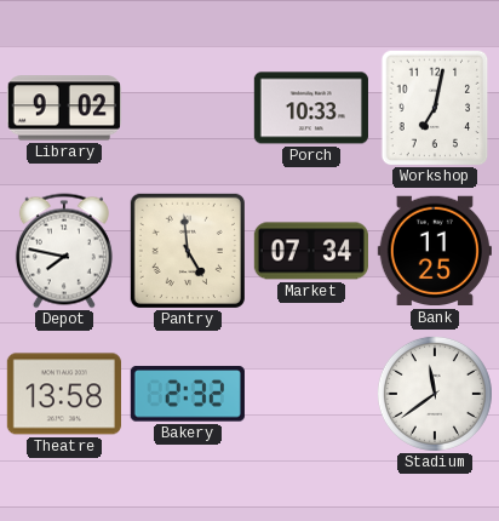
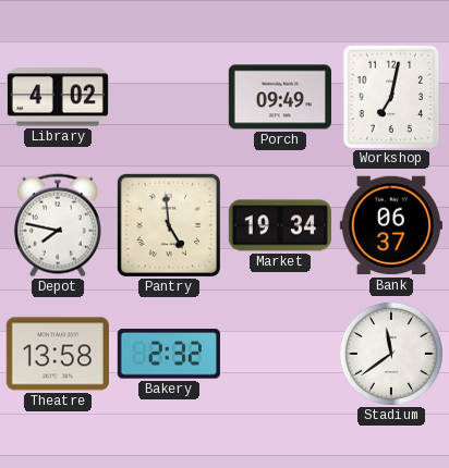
Library: 9:02 -> 4:02 (58, 97)
Porch: 10:33 -> 09:49 (280, 97)
Market: 07:34 -> 19:34 (280, 225)
Bank: 11:25 -> 06:37 (391, 225)
